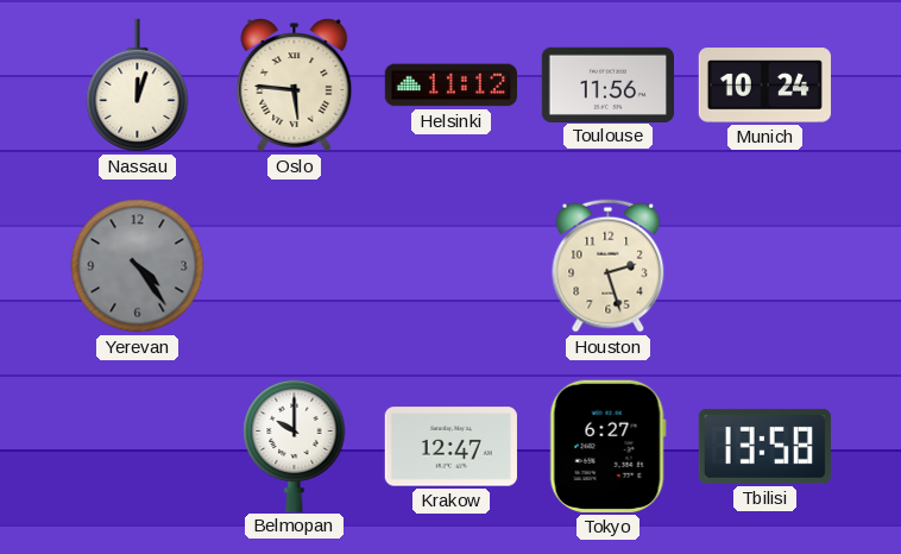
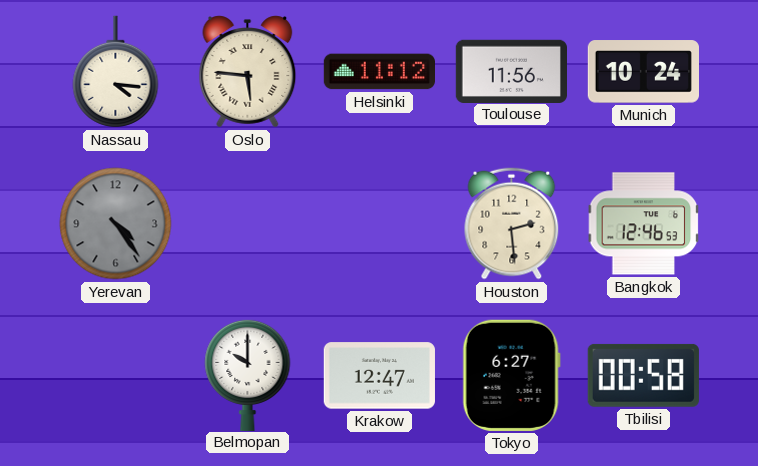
Nassau: 12:03 -> 4:16 (116, 72)
Houston: 2:27 -> 2:29 (512, 224)
Bangkok: none -> 12:46 (644, 224)
Tbilisi: 13:58 -> 00:58 (643, 375)
